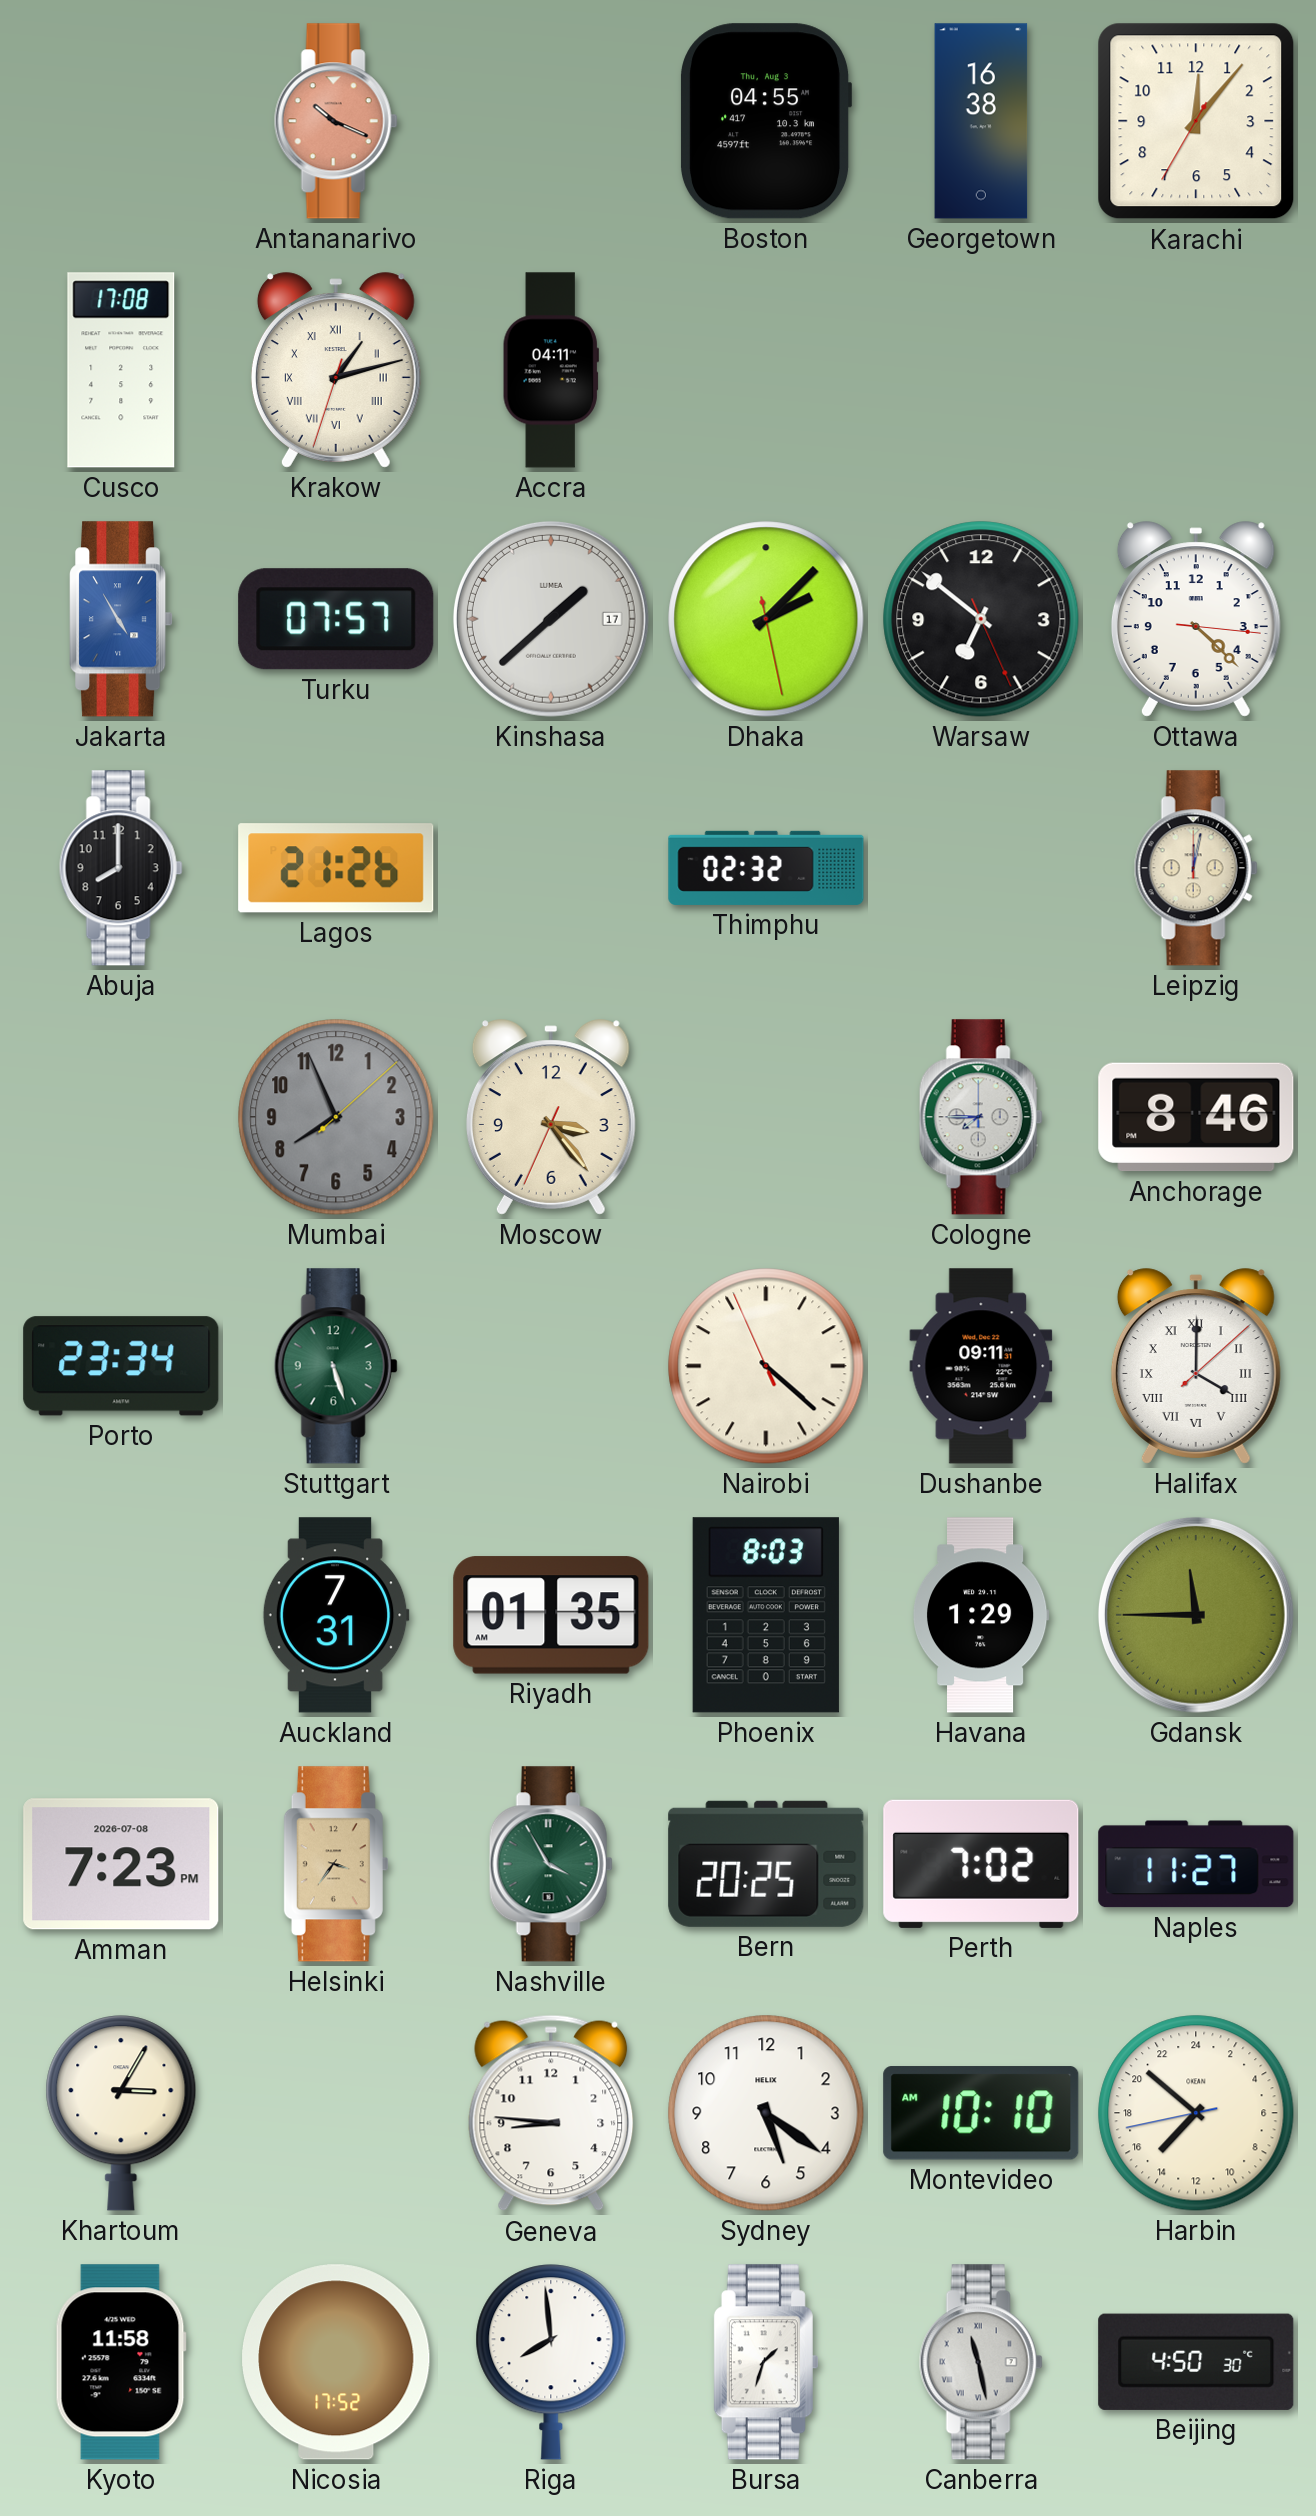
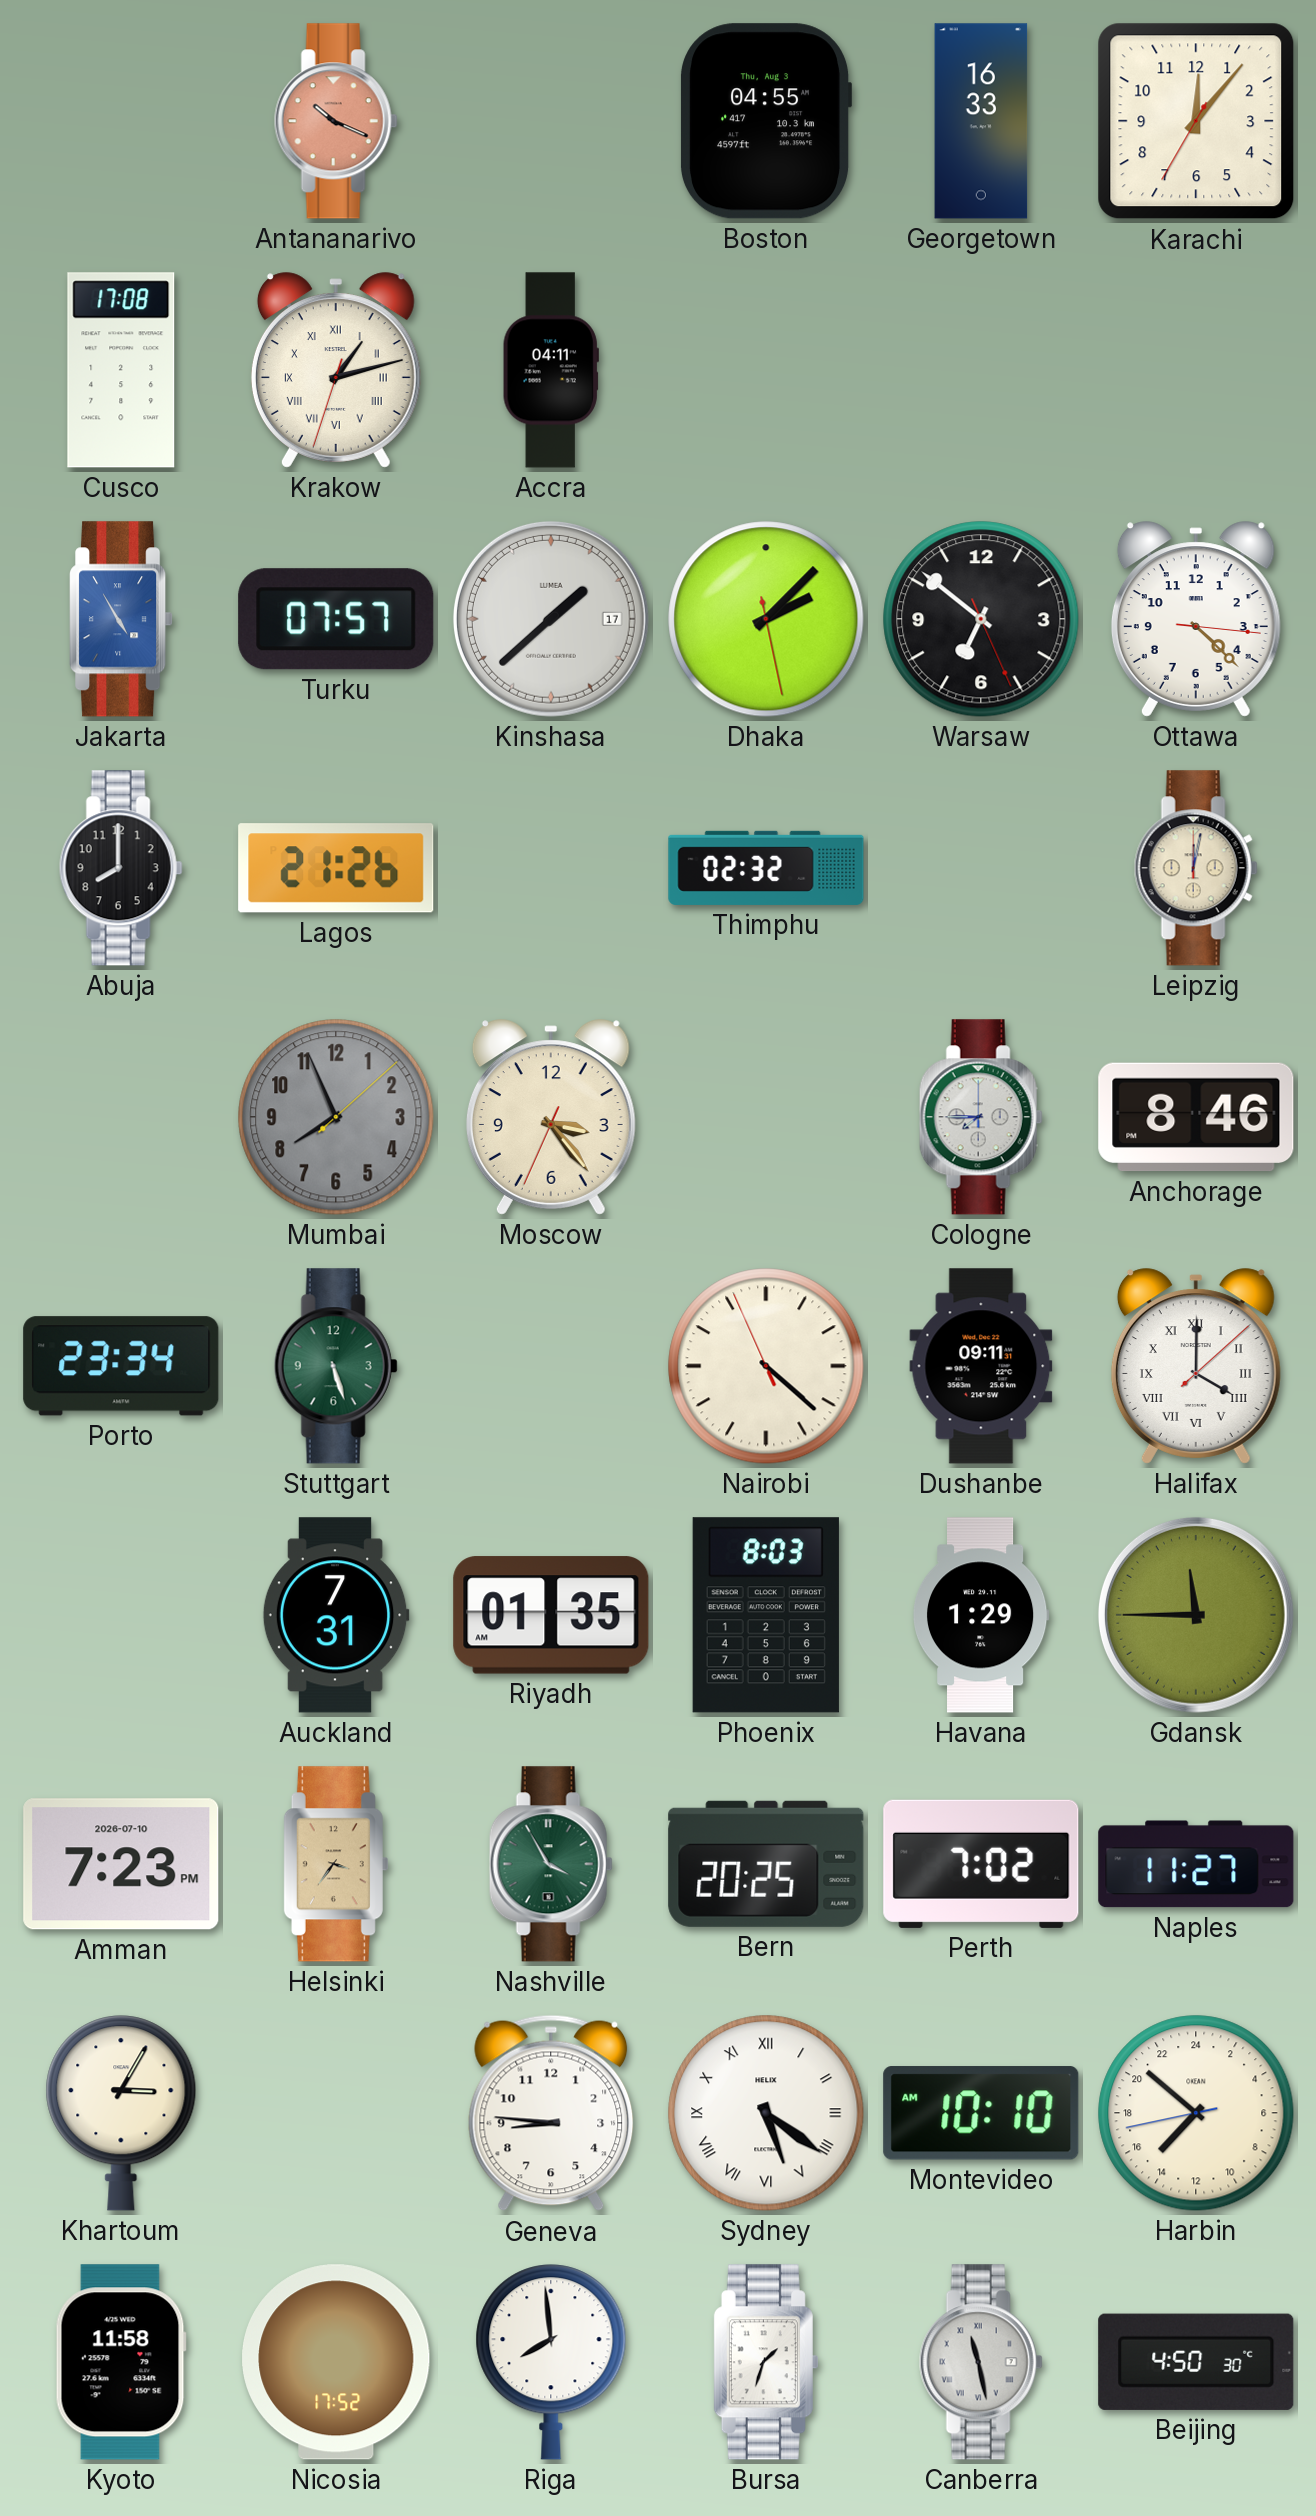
Georgetown: 16:38 -> 16:33 (981, 121)
Amman date: 2026-07-08 -> 2026-07-10 (121, 1864)
Sydney numerals: Arabic -> Roman (766, 2113)
